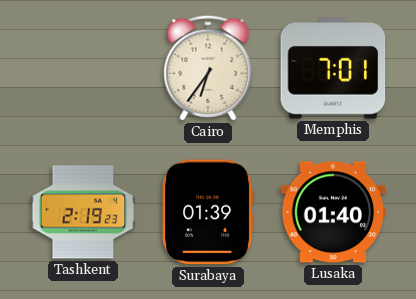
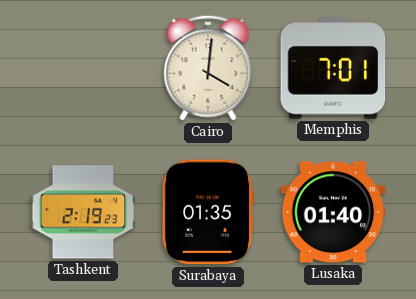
Cairo: 6:36 -> 4:01 (208, 68)
Surabaya: 01:39 -> 01:35 (209, 212)
